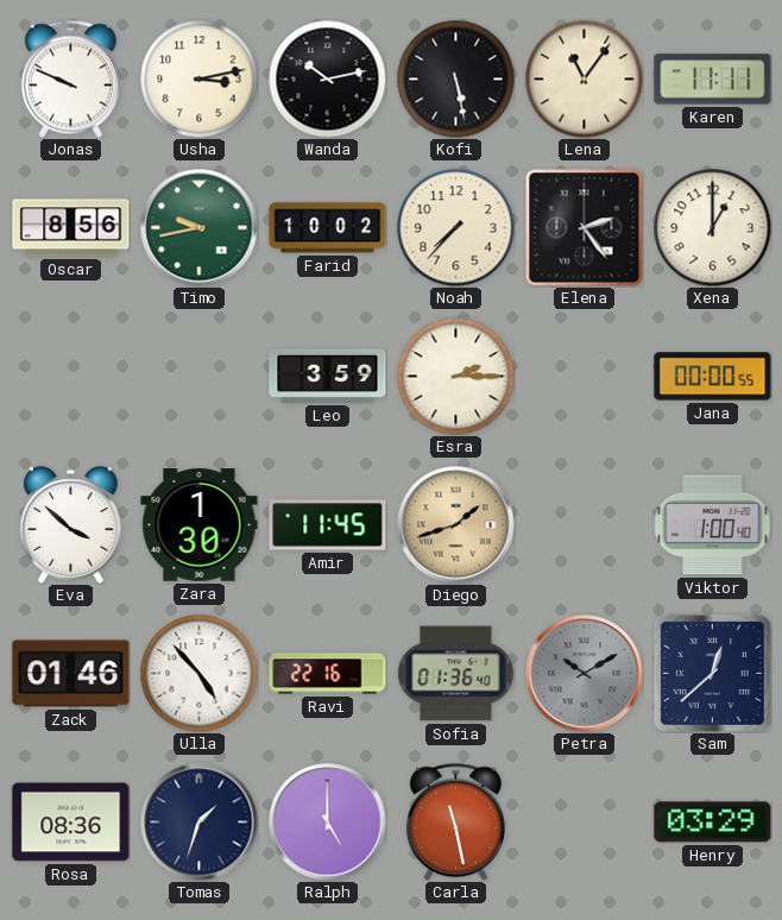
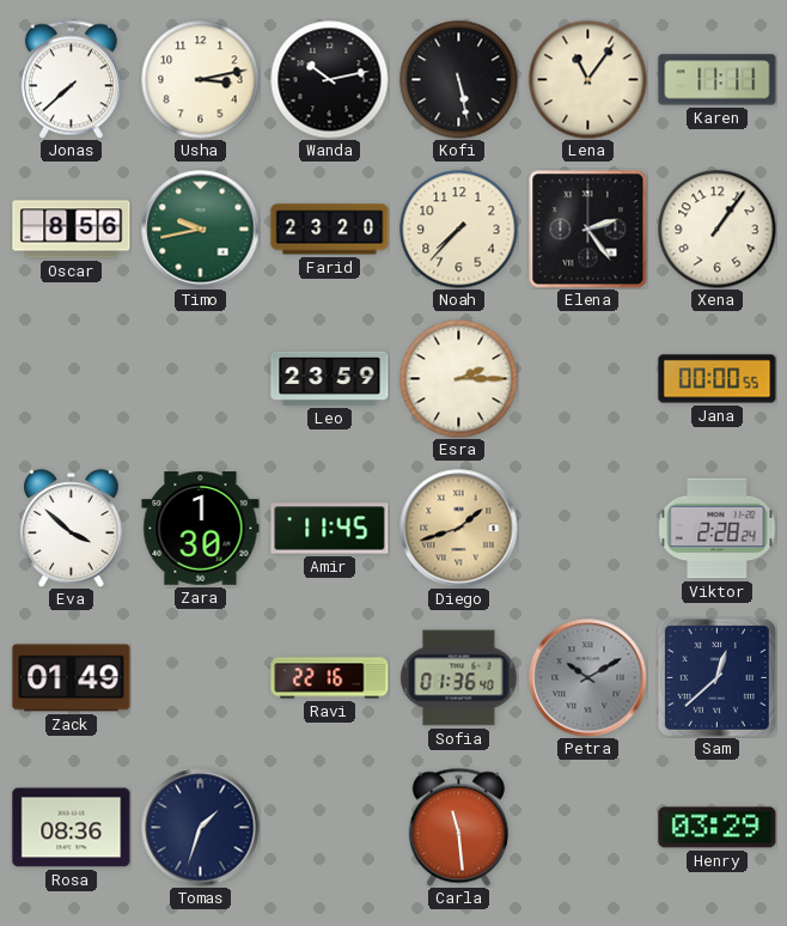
Jonas: 9:49 -> 7:38 (71, 79)
Farid: 10:02 -> 23:20 (330, 230)
Xena: 1:00 -> 1:06 (718, 230)
Leo: 3:59 -> 23:59 (330, 378)
Viktor: 1:00 -> 2:28 (718, 529)
Zack: 01:46 -> 01:49 (72, 678)
Ulla: 4:53 -> none (200, 674)
Ralph: 5:00 -> none (328, 823)
Carla: 11:28 -> 11:29 (458, 827)
